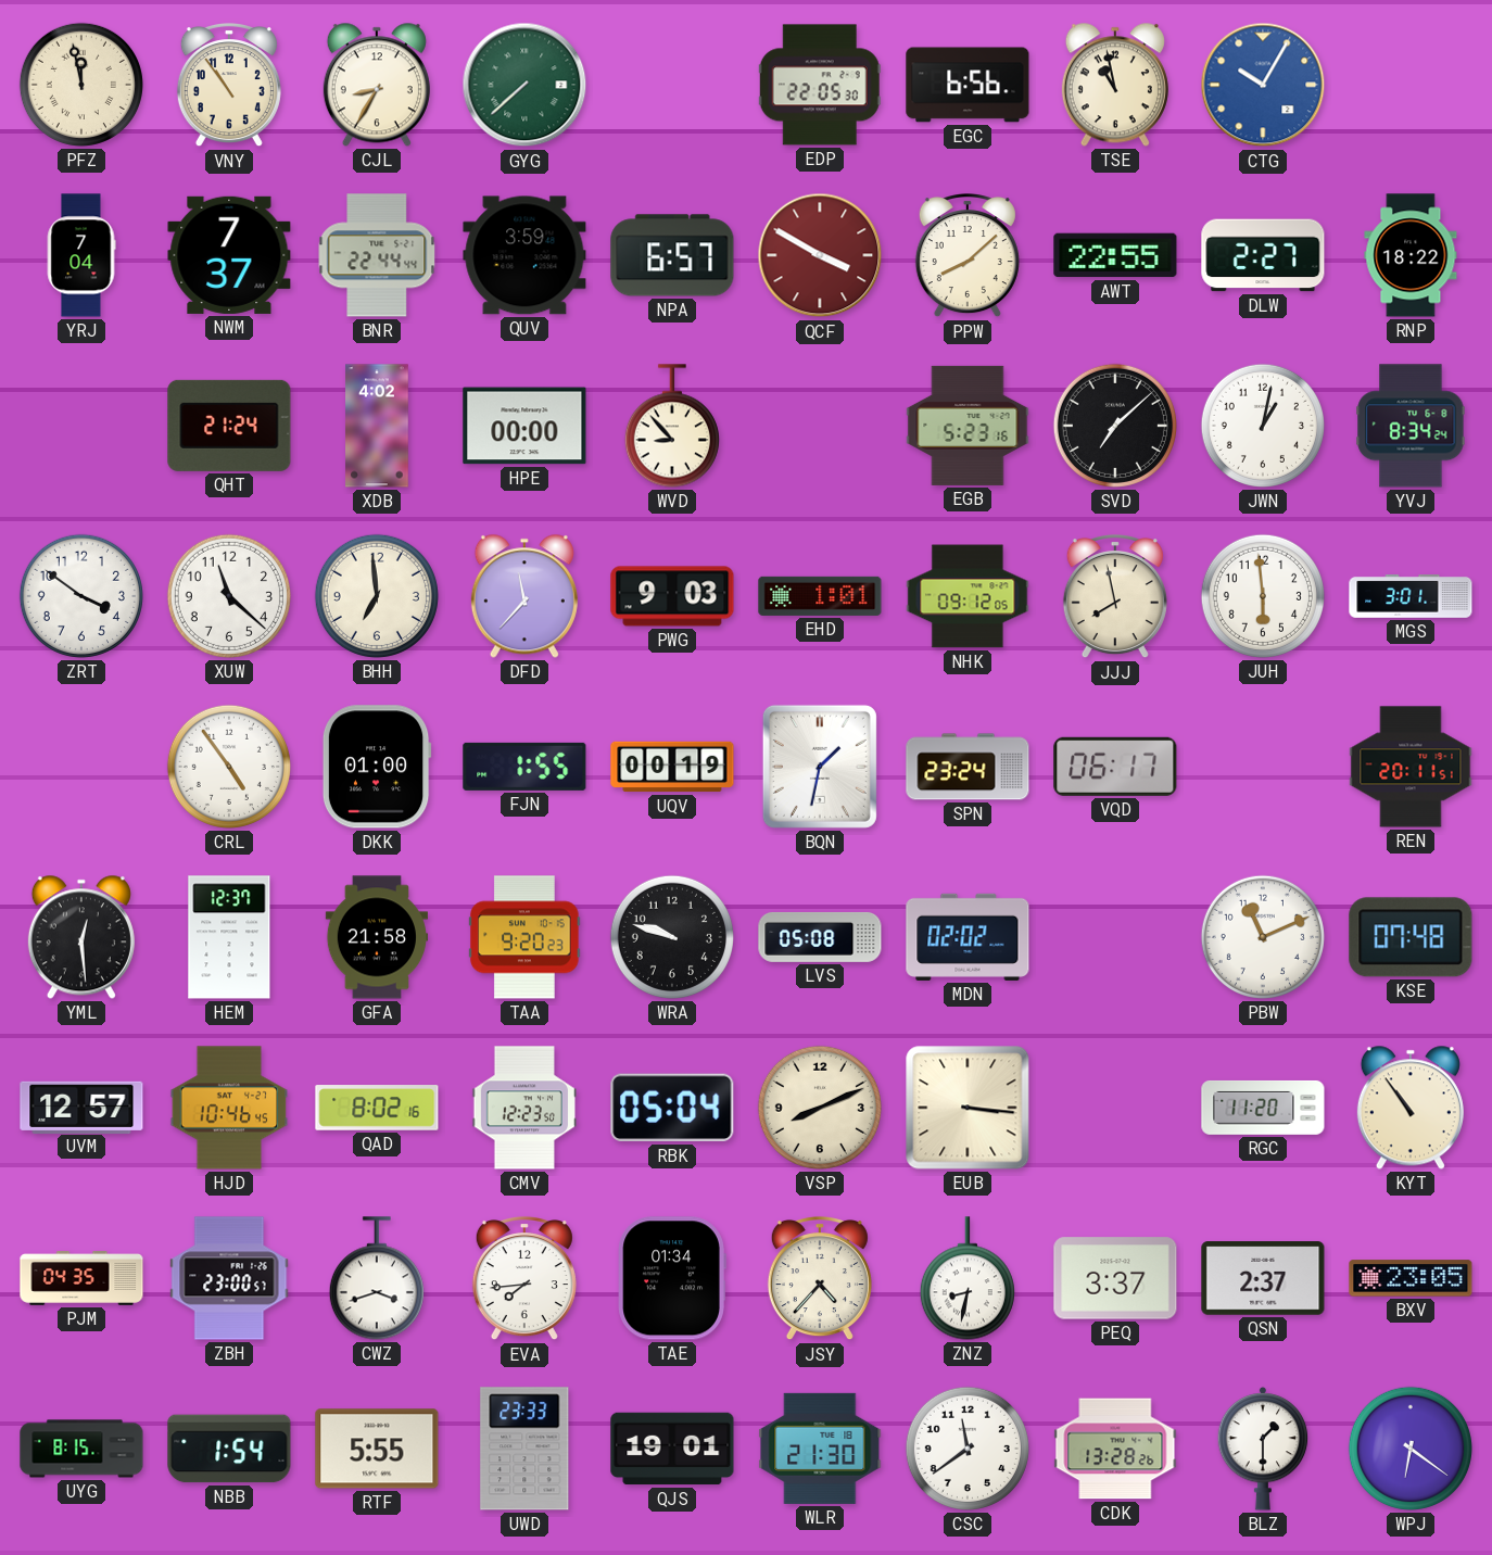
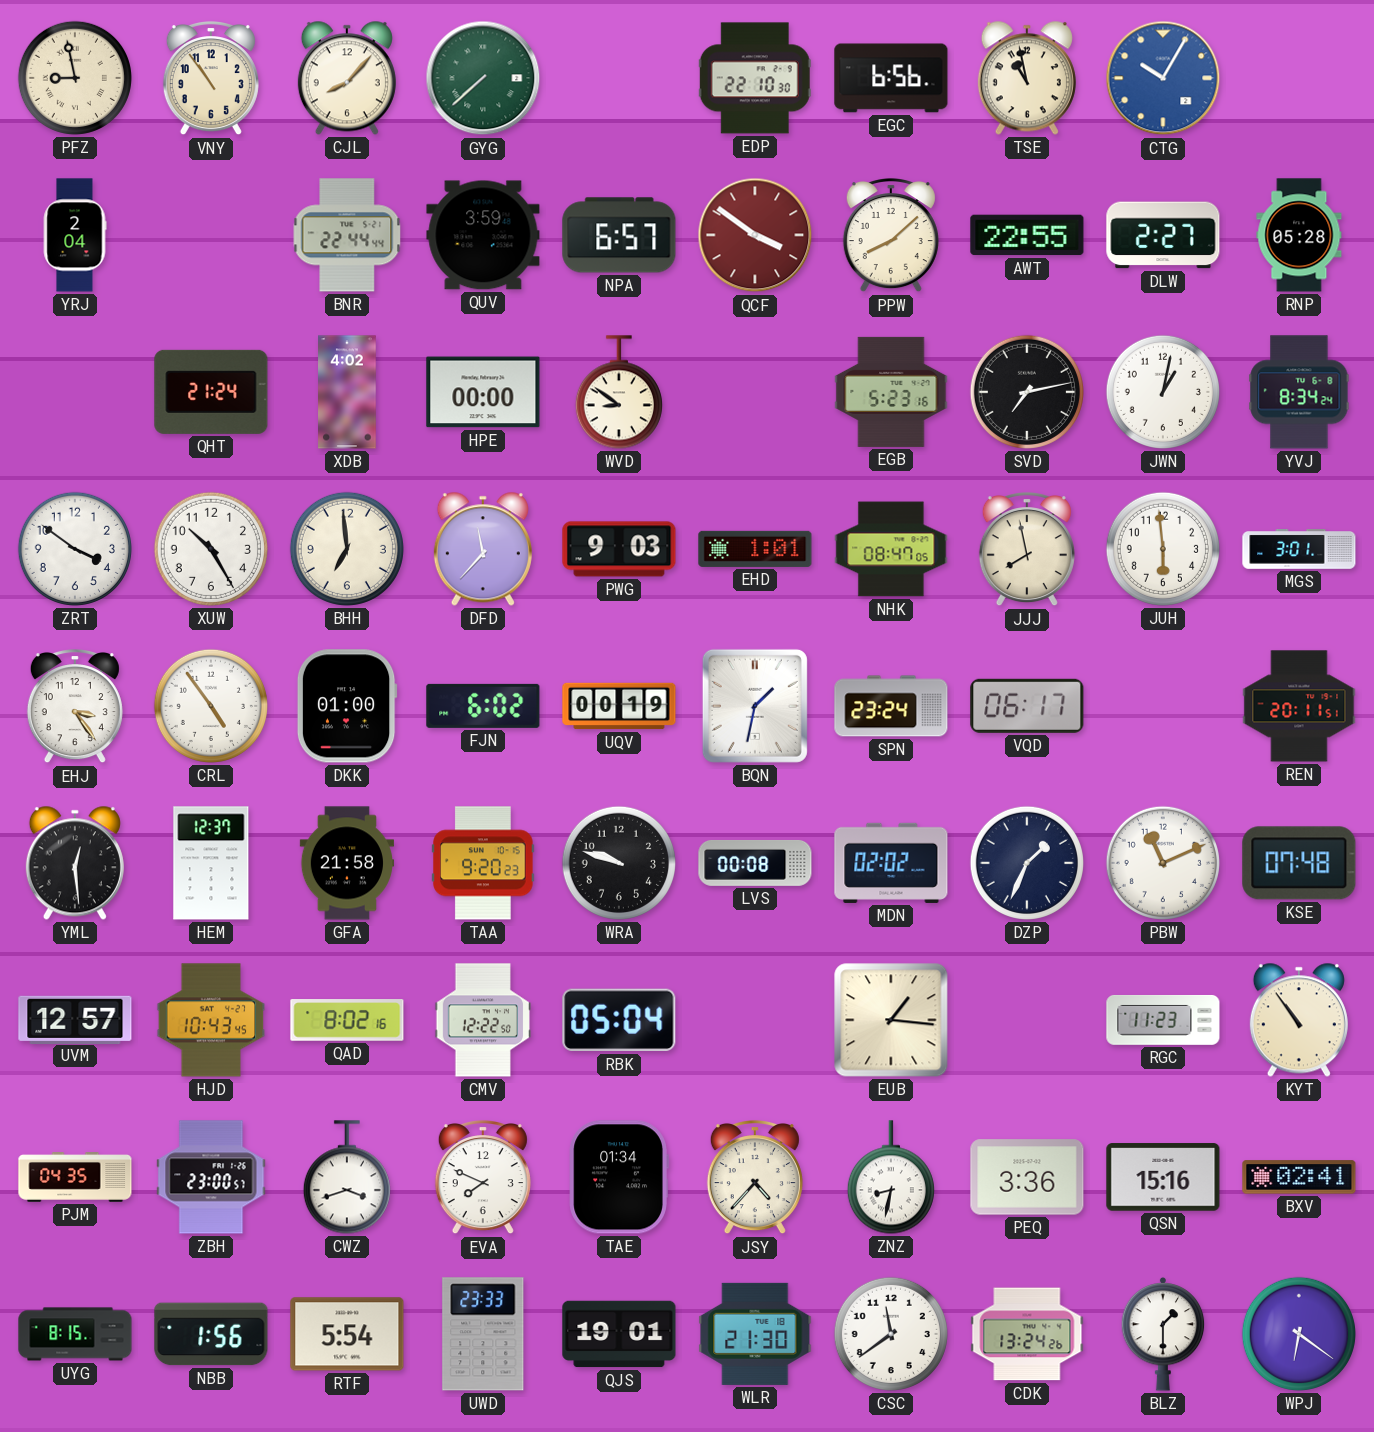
PFZ: 11:58 -> 8:58 (75, 78)
CJL: 8:35 -> 8:07 (347, 78)
EDP: 22:05 -> 22:10 (755, 78)
YRJ: 7:04 -> 2:04 (75, 235)
NWM: 7:37 -> none (229, 255)
QCF: 3:50 -> 3:51 (755, 235)
RNP: 18:22 -> 05:28 (1299, 235)
WVD: 8:53 -> 8:51 (619, 392)
SVD: 7:08 -> 7:13 (1027, 392)
XUW: 11:22 -> 10:25 (211, 549)
NHK: 09:12 -> 08:47 (891, 549)
EHJ: none -> 3:24 (75, 707)
FJN: 1:55 -> 6:02 (483, 706)
LVS: 05:08 -> 00:08 (755, 863)
DZP: none -> 1:34 (1027, 863)
HJD: 10:46 -> 10:43 (211, 1020)
CMV: 12:23 -> 12:22 (482, 1020)
VSP: 8:11 -> none (820, 1108)
EUB: 3:16 -> 1:16 (891, 1020)
RGC: 11:20 -> 11:23 (1163, 1020)
EVA: 7:44 -> 7:49 (483, 1178)
PEQ: 3:37 -> 3:36 (1027, 1177)
QSN: 2:37 -> 15:16 (1163, 1177)
BXV: 23:05 -> 02:41 (1299, 1177)
NBB: 1:54 -> 1:56 (211, 1334)
RTF: 5:55 -> 5:54 (347, 1334)
CDK: 13:28 -> 13:24 (1027, 1334)
